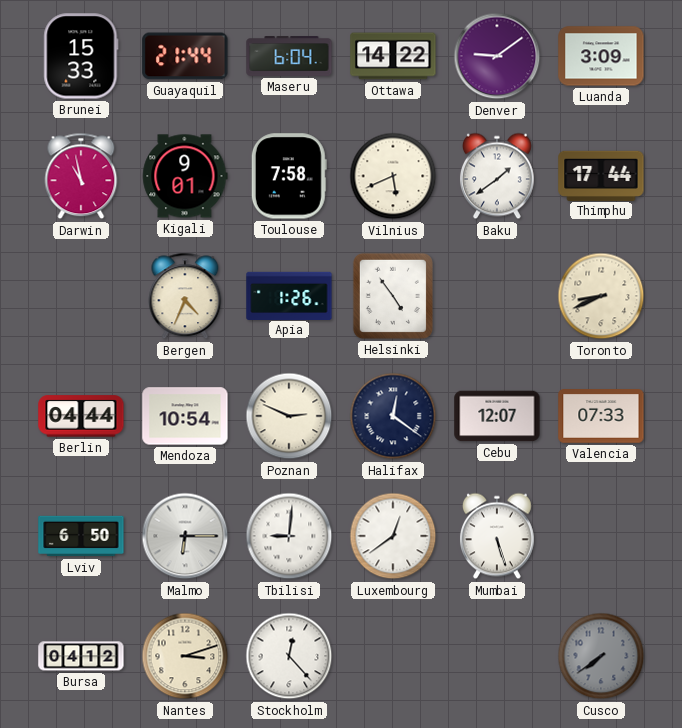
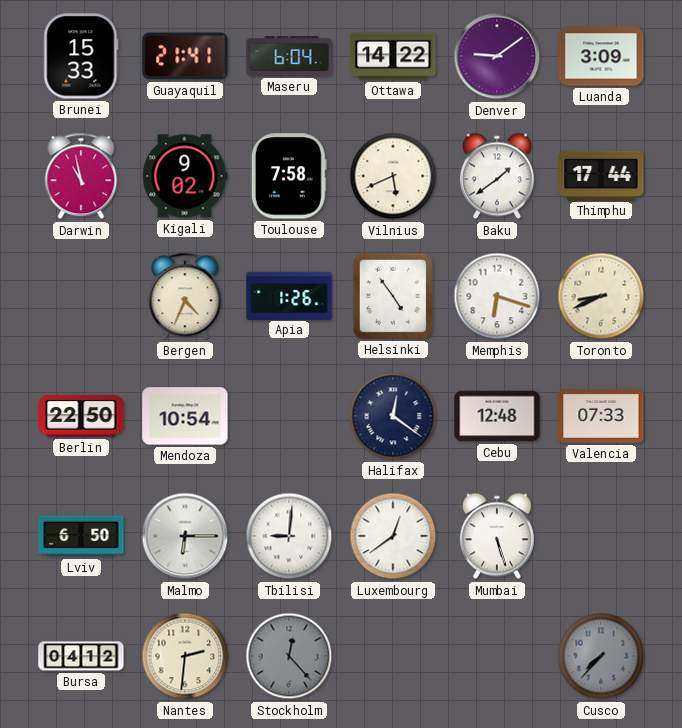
Guayaquil: 21:44 -> 21:41 (185, 56)
Kigali: 9:01 -> 9:02 (185, 176)
Memphis: none -> 6:18 (497, 296)
Berlin: 04:44 -> 22:50 (81, 416)
Poznan: 2:49 -> none (289, 416)
Cebu: 12:07 -> 12:48 (497, 416)
Nantes: 3:12 -> 2:31 (185, 656)
Stockholm dial: white -> grey (289, 656)
Cusco: 7:39 -> 7:37 (601, 656)
